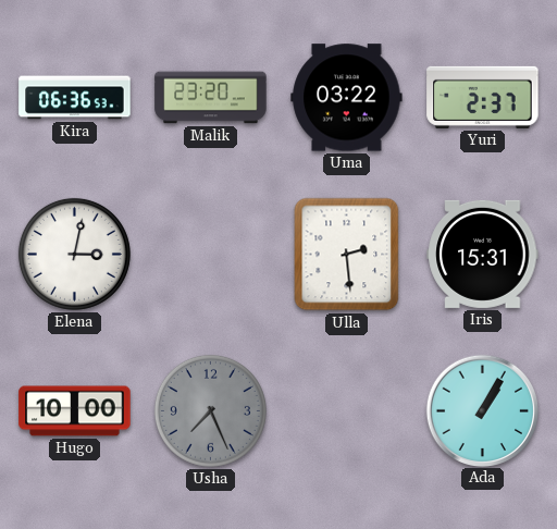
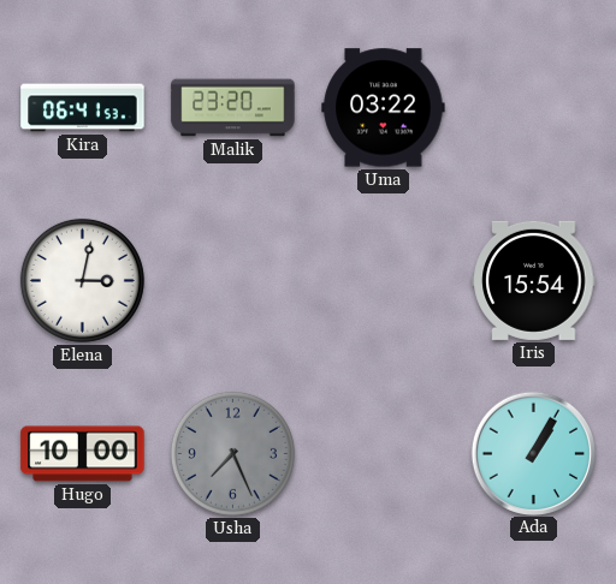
Kira: 06:36 -> 06:41 (83, 108)
Yuri: 2:37 -> none (483, 97)
Ulla: 2:29 -> none (347, 255)
Iris: 15:31 -> 15:54 (534, 280)
